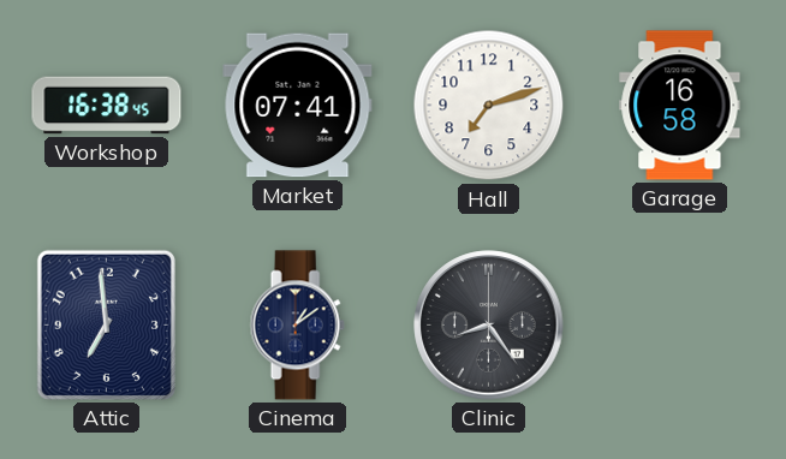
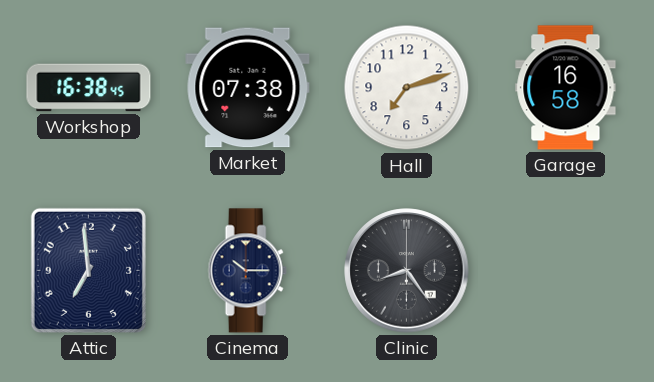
Market: 07:41 -> 07:38 (248, 88)
Cinema: 1:09 -> 10:15 (247, 271)
